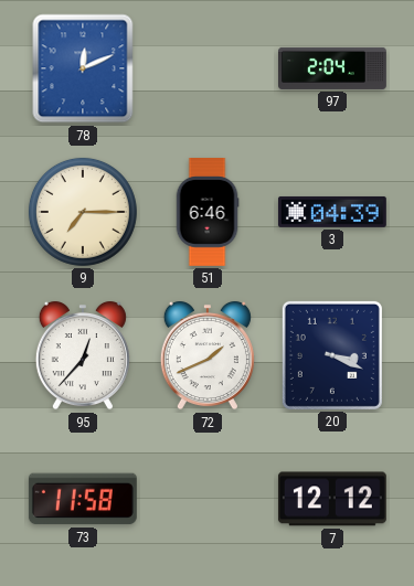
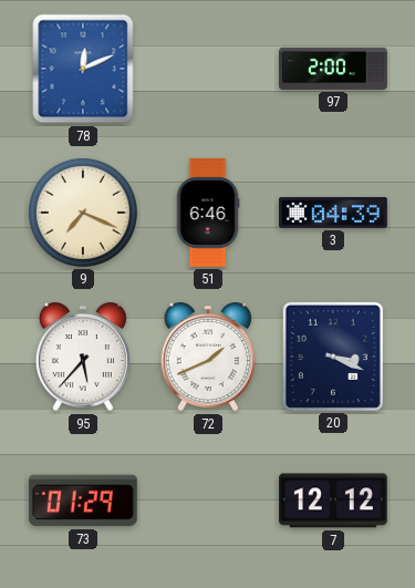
97: 2:04 -> 2:00 (334, 69)
9: 7:15 -> 7:19 (83, 213)
95: 12:37 -> 5:37 (83, 357)
73: 11:58 -> 01:29 (83, 501)
